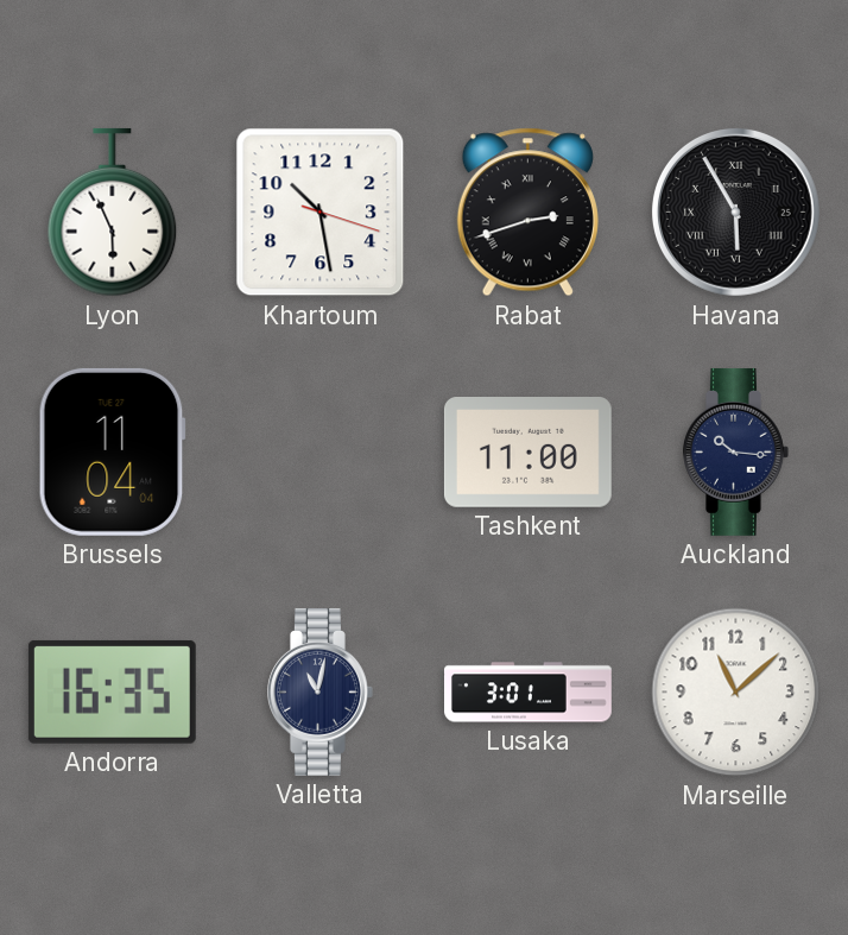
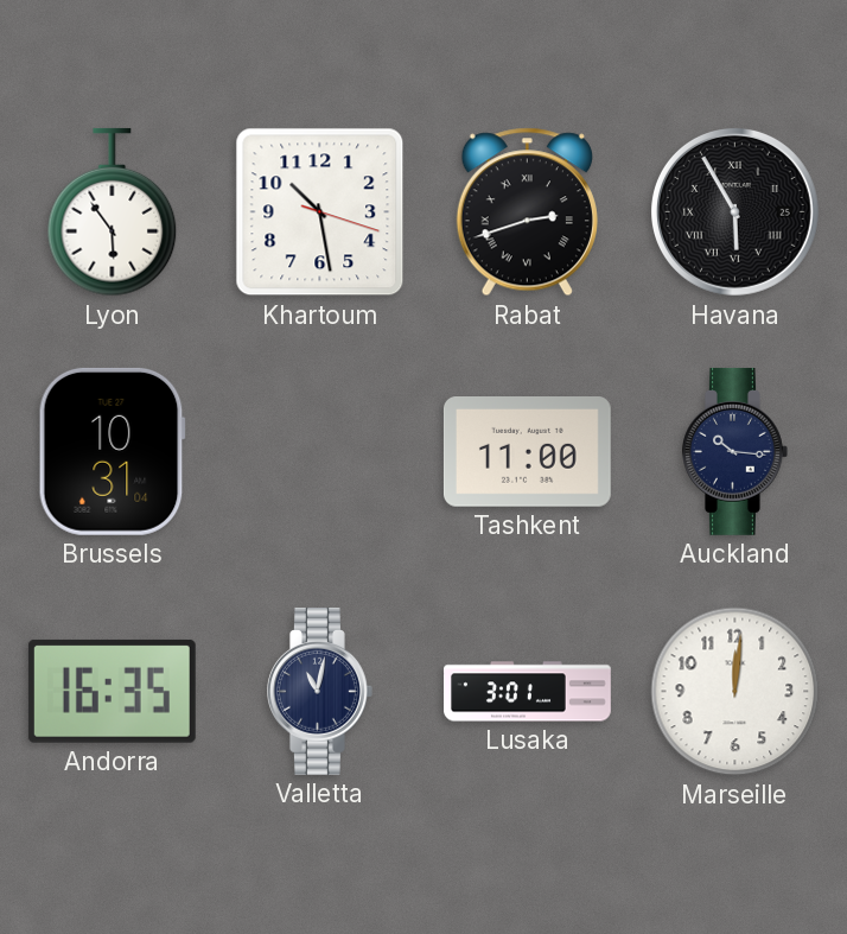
Lyon: 5:56 -> 5:54 (113, 212)
Brussels: 11:04 -> 10:31 (112, 451)
Marseille: 11:08 -> 12:01 (735, 692)
